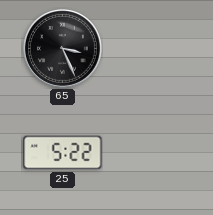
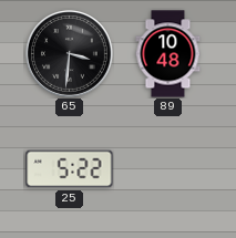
65: 3:26 -> 3:31 (69, 53)
89: none -> 10:48 (168, 54)
